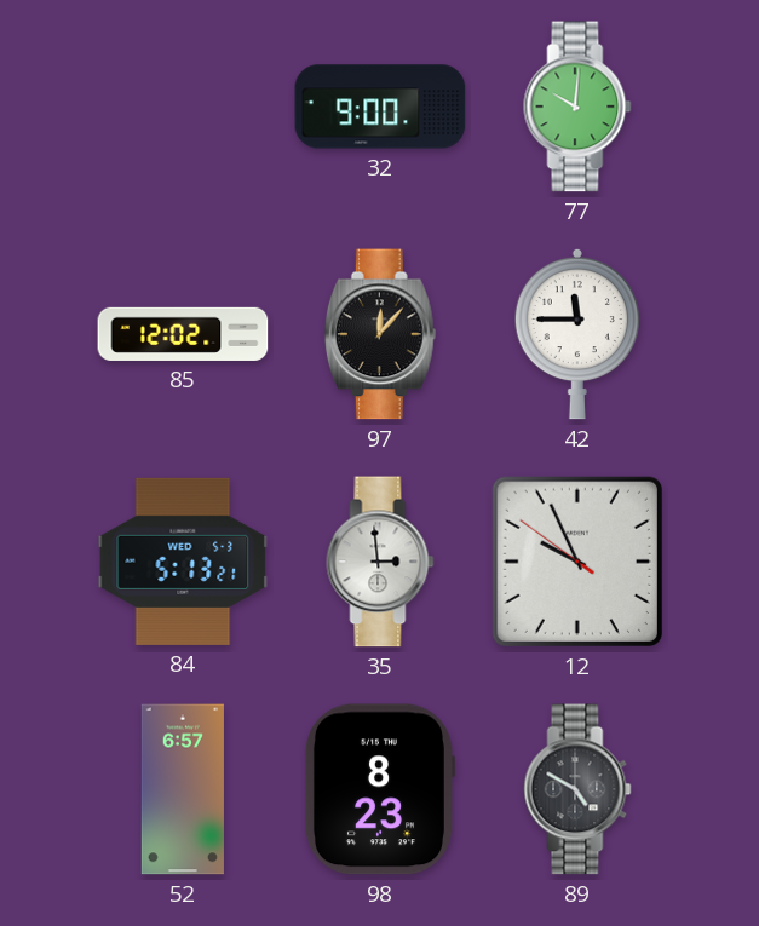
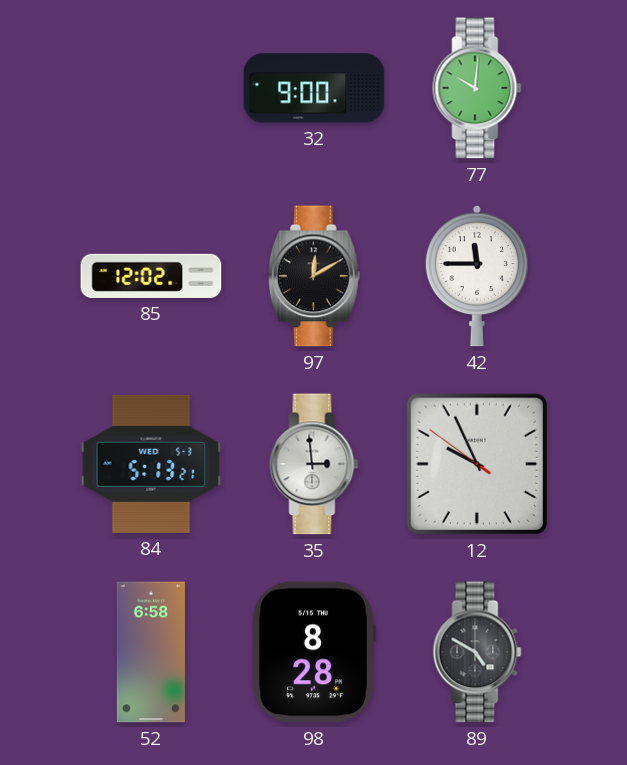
97: 12:07 -> 12:10 (314, 276)
52: 6:57 -> 6:58 (151, 652)
98: 8:23 -> 8:28 (313, 652)
